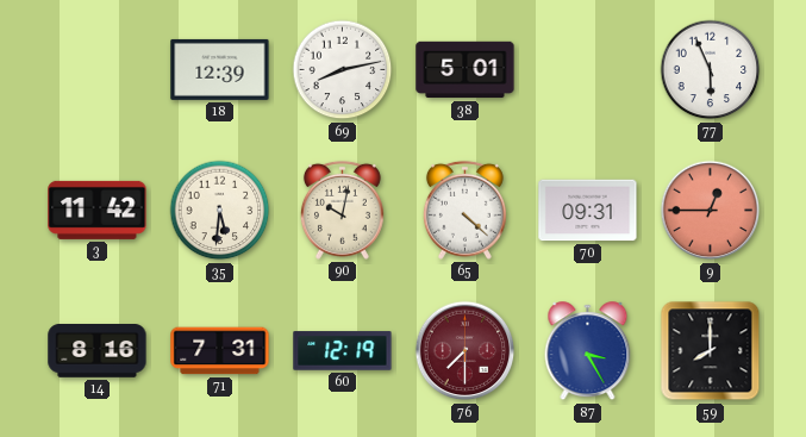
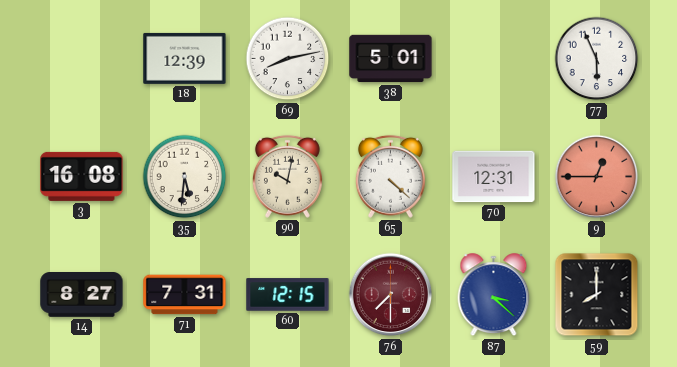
3: 11:42 -> 16:08 (82, 176)
70: 09:31 -> 12:31 (494, 177)
14: 8:16 -> 8:27 (82, 295)
60: 12:19 -> 12:15 (288, 295)
87: 3:25 -> 3:22 (494, 295)
